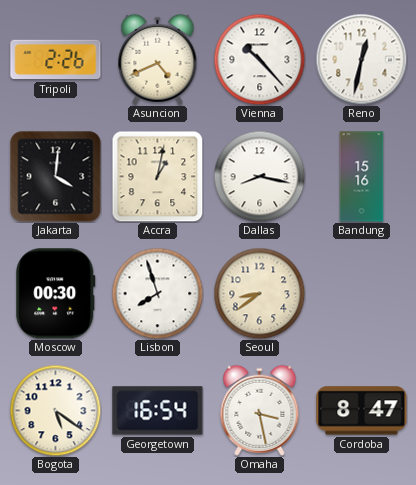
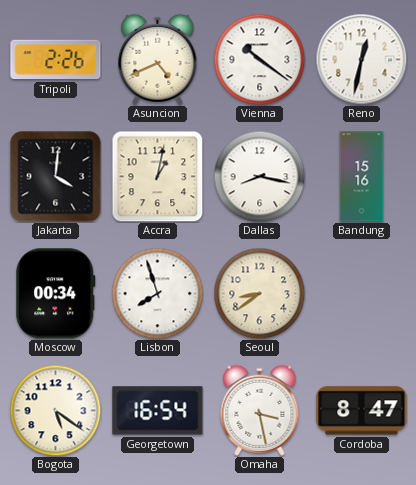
Vienna: 10:23 -> 10:21 (259, 59)
Moscow: 00:30 -> 00:34 (56, 294)
